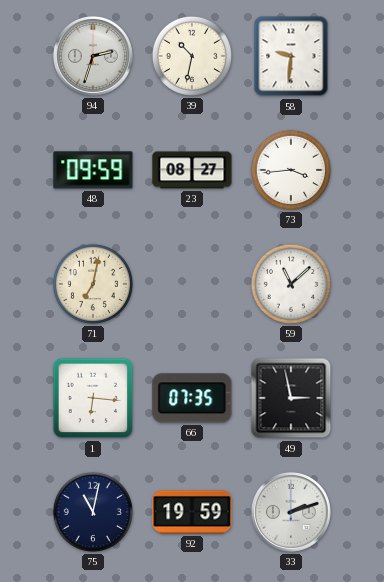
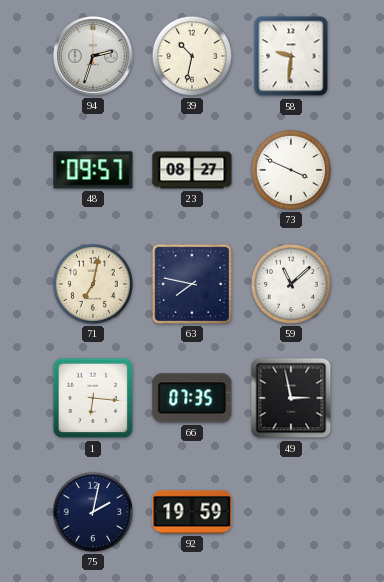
48: 09:59 -> 09:57 (93, 170)
73: 3:44 -> 3:49 (291, 170)
63: none -> 7:47 (192, 284)
75: 11:02 -> 2:02 (93, 512)
33: 2:12 -> none (291, 512)
